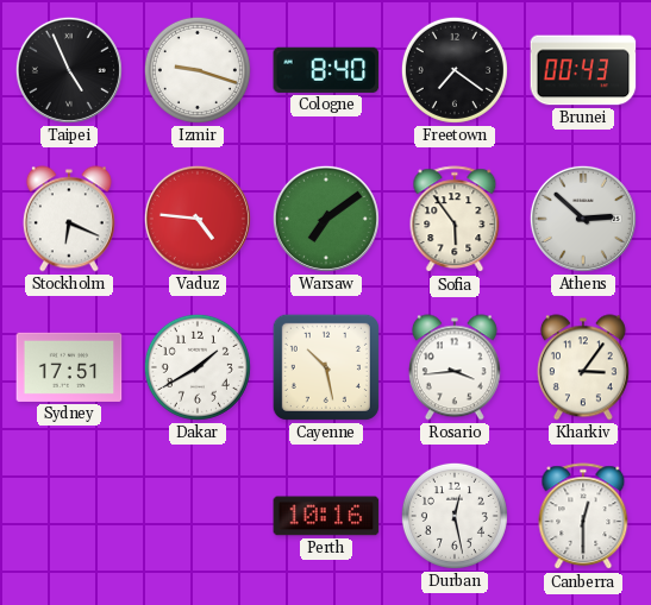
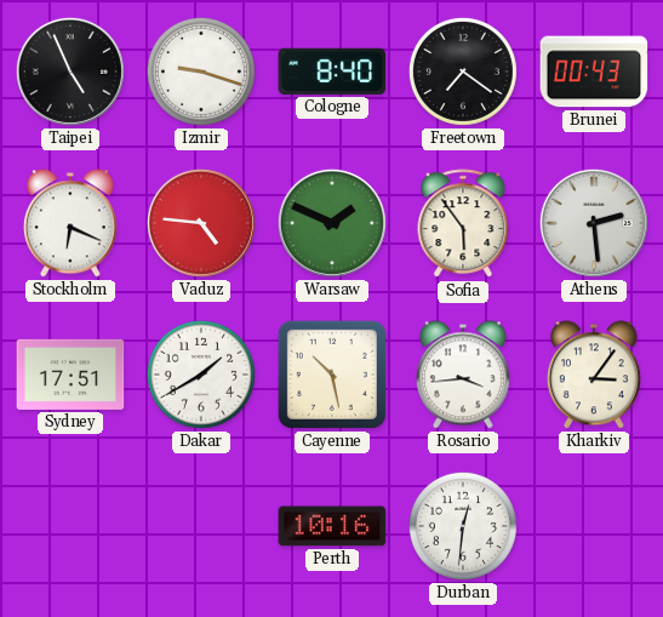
Warsaw: 7:09 -> 1:49 (332, 223)
Athens: 2:52 -> 2:29 (594, 223)
Durban: 12:28 -> 12:31 (463, 526)
Canberra: 12:30 -> none (583, 517)
